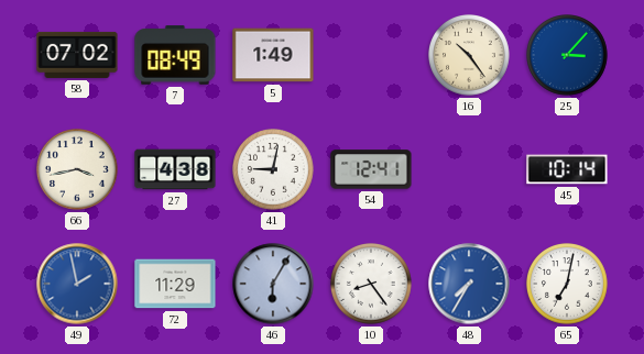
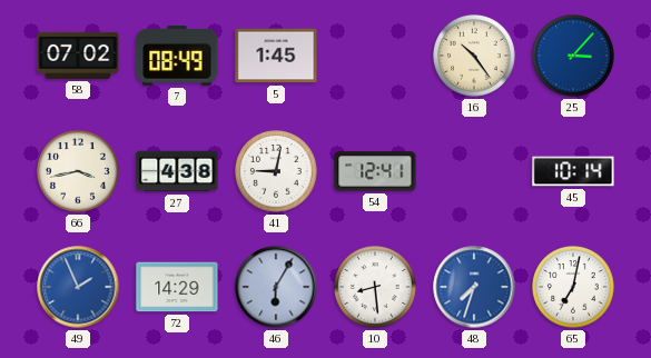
5: 1:49 -> 1:45 (276, 56)
49: 1:58 -> 1:56 (78, 287)
72: 11:29 -> 14:29 (177, 287)
10: 8:24 -> 8:29 (376, 288)
48: 7:35 -> 7:33 (474, 287)
